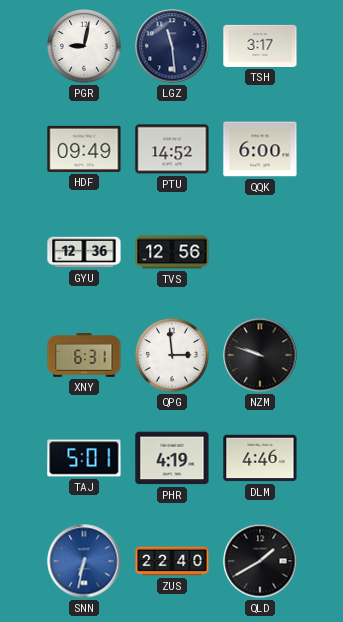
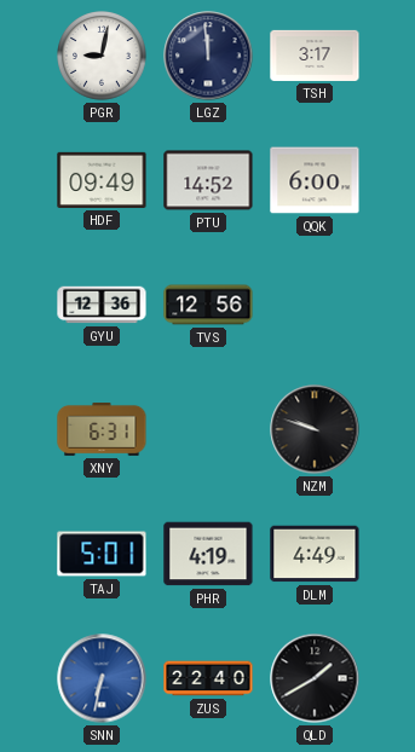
LGZ: 11:29 -> 11:59 (208, 56)
QPG: 2:59 -> none (173, 356)
DLM: 4:46 -> 4:49 (315, 554)
